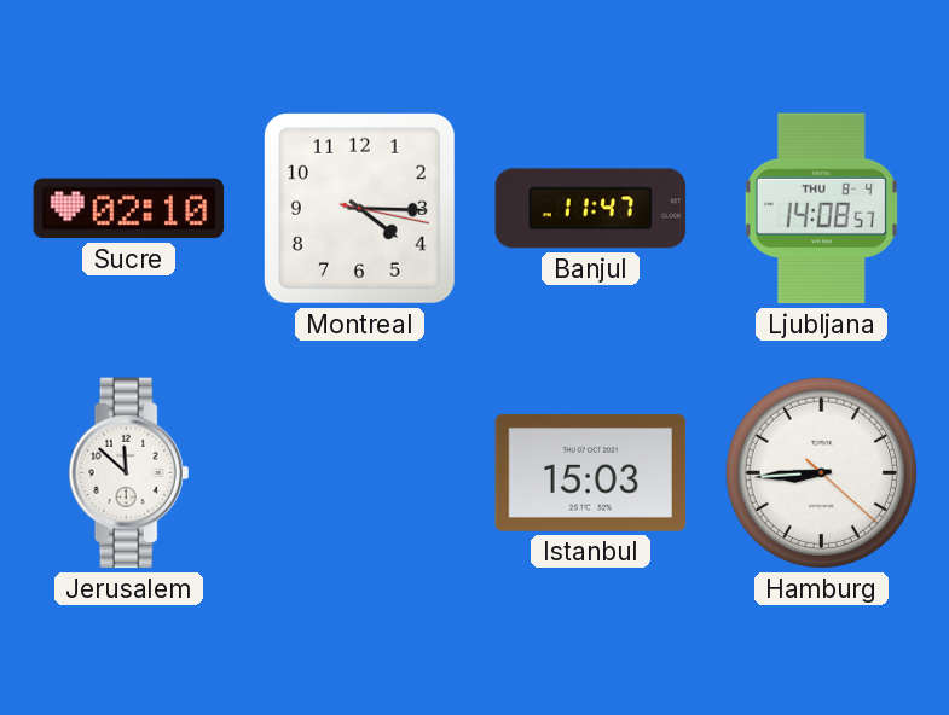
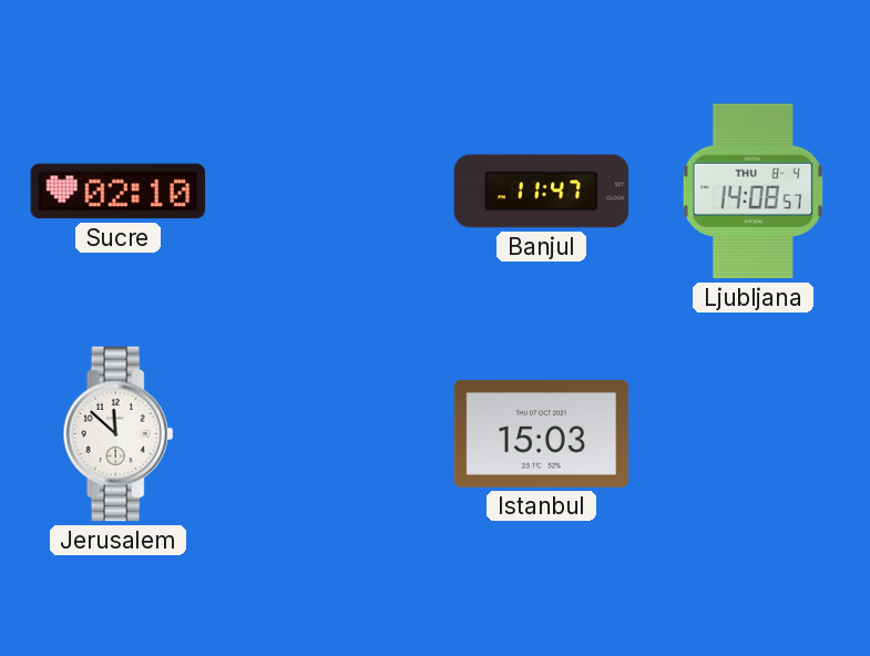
Montreal: 4:15 -> none (359, 208)
Hamburg: 8:44 -> none (821, 472)
